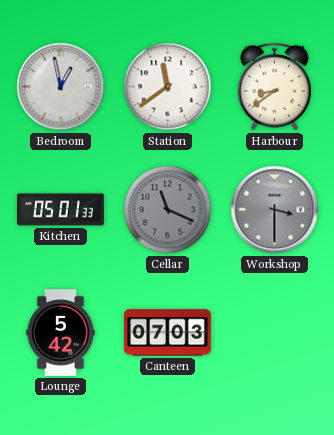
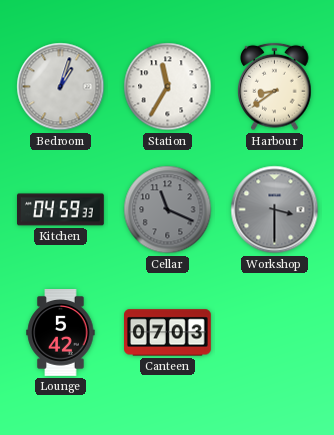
Bedroom: 12:58 -> 1:03 (61, 87)
Station: 11:39 -> 11:35 (168, 87)
Kitchen: 05:01 -> 04:59 (61, 210)
